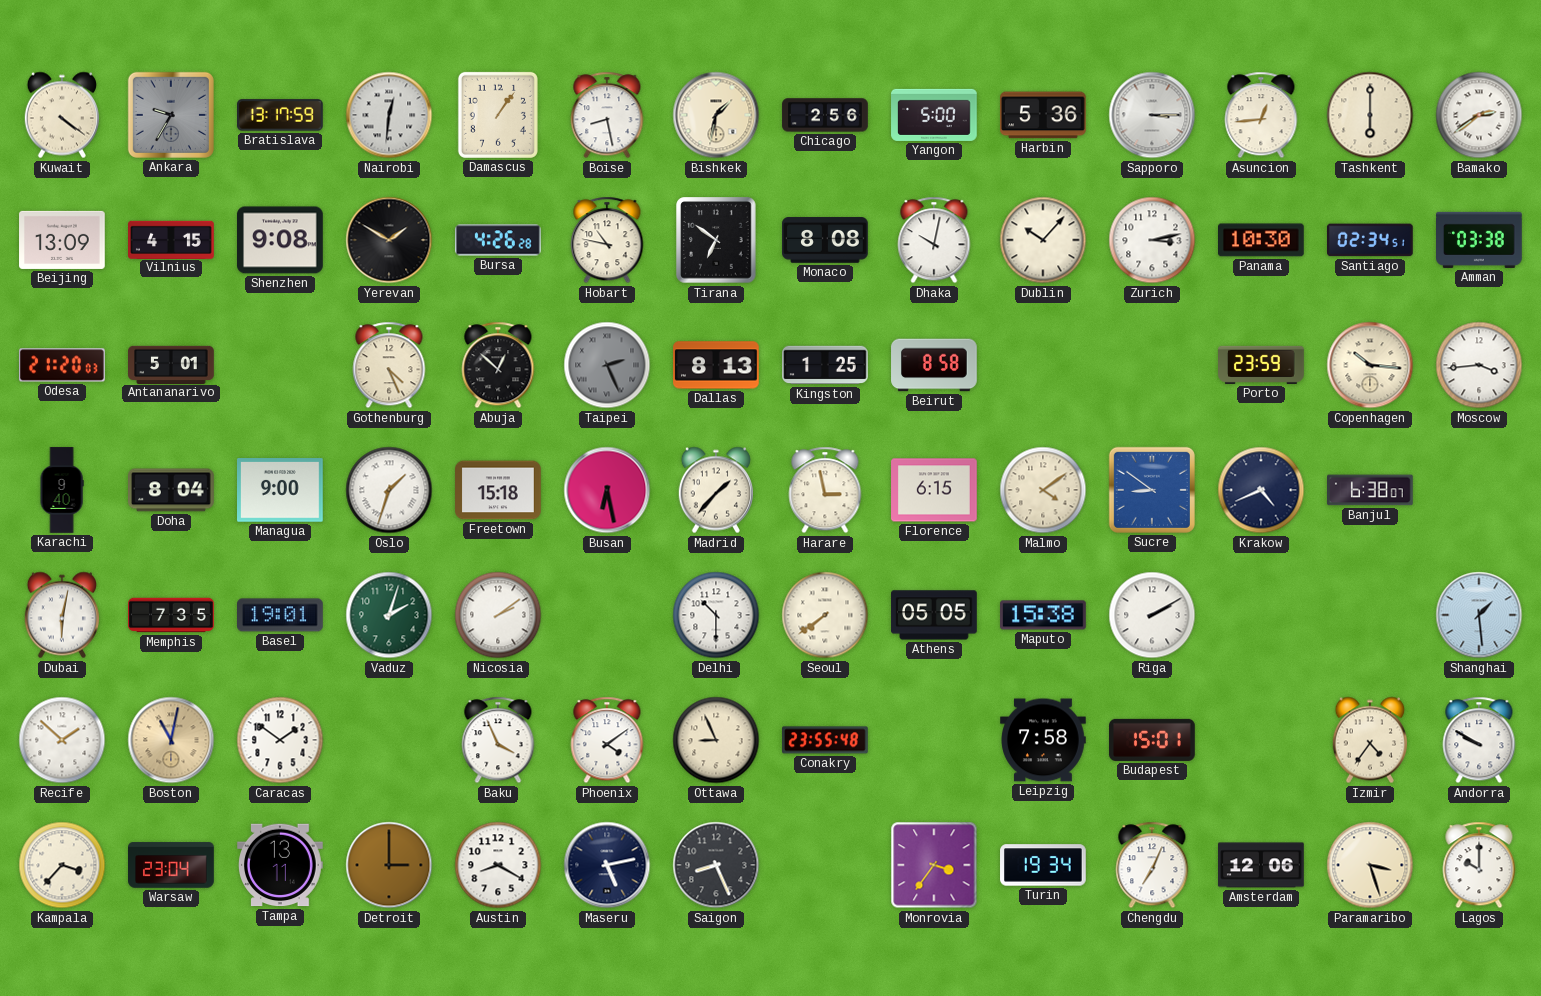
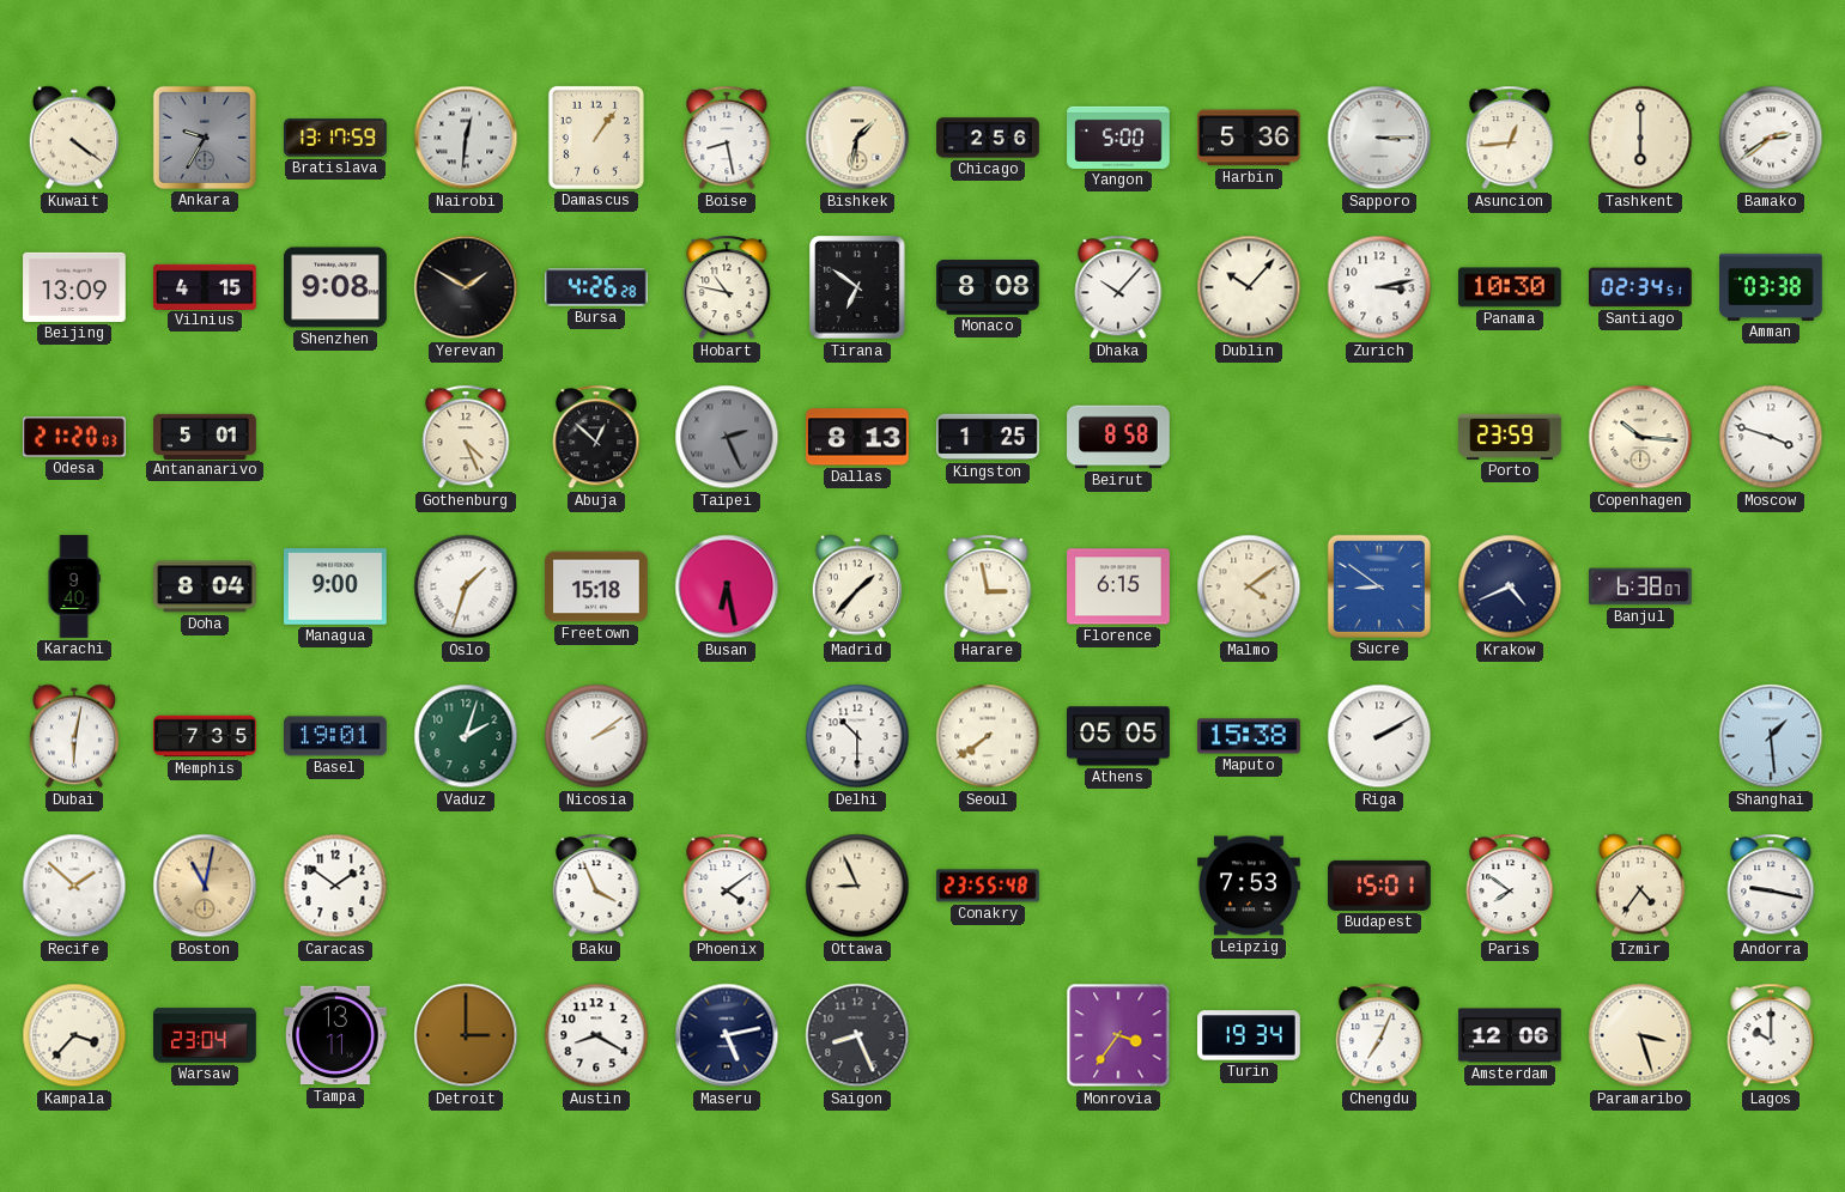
Dhaka: 10:02 -> 10:07 (1118, 287)
Moscow: 3:44 -> 3:48 (1771, 437)
Leipzig: 7:58 -> 7:53 (1249, 886)
Paris: none -> 7:51 (1510, 886)
Andorra: 9:50 -> 9:17 (1771, 886)
